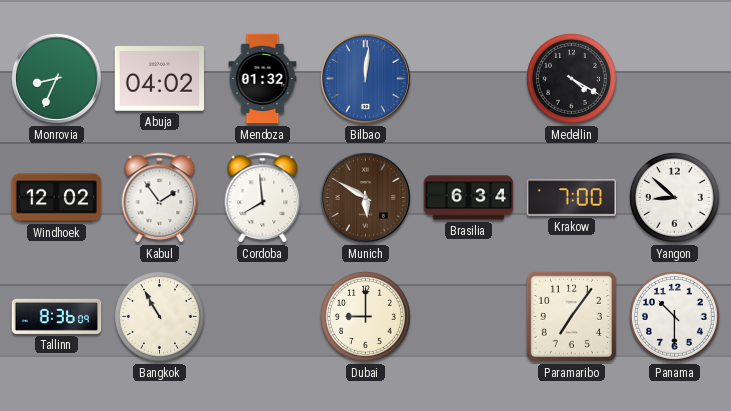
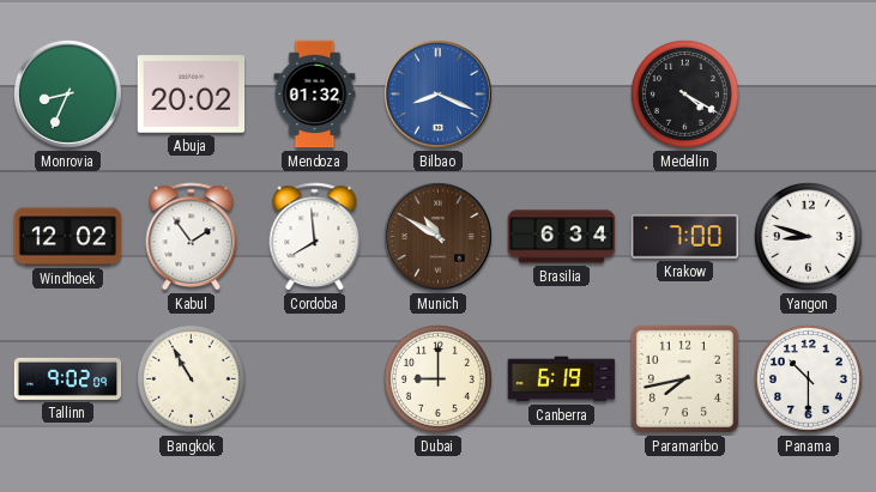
Abuja: 04:02 -> 20:02 (192, 95)
Bilbao: 12:01 -> 8:19 (437, 93)
Munich: 5:50 -> 10:50 (437, 236)
Yangon: 8:52 -> 8:48 (808, 236)
Tallinn: 8:36 -> 9:02 (68, 378)
Canberra: none -> 6:19 (562, 379)
Paramaribo: 7:06 -> 7:43 (684, 378)
